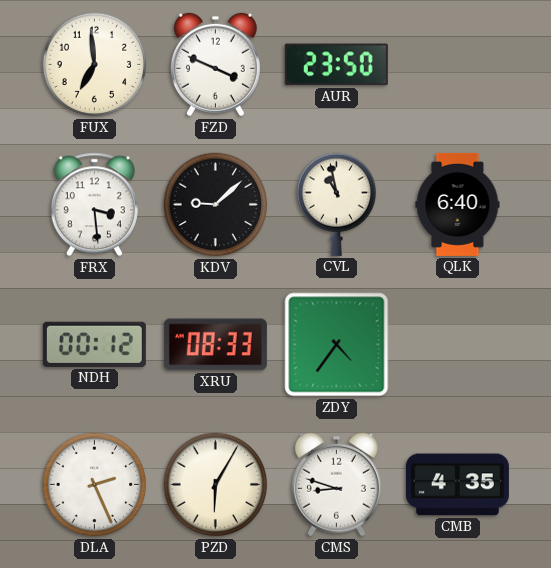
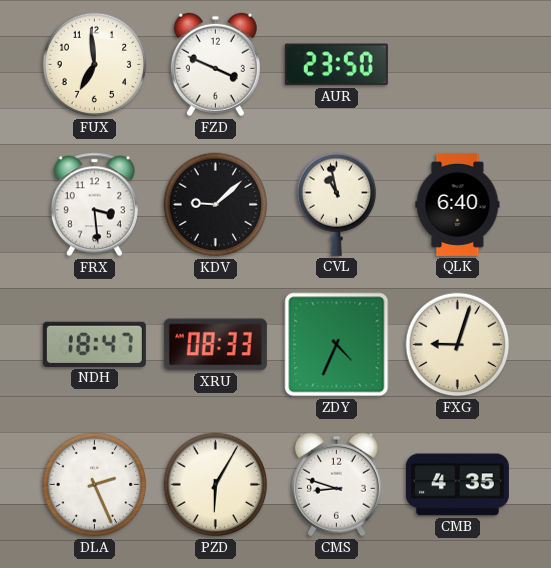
NDH: 00:12 -> 18:47 (94, 344)
ZDY: 4:36 -> 4:34 (337, 345)
FXG: none -> 9:03 (458, 345)
